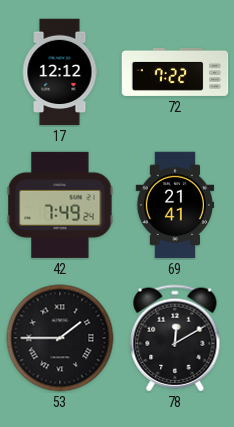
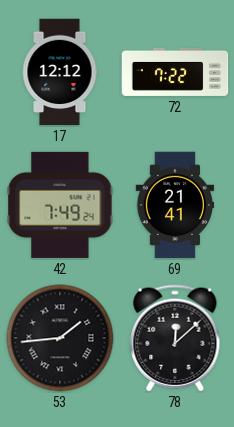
53: 1:45 -> 1:44 (60, 338)
78: 12:10 -> 12:08 (175, 338)
